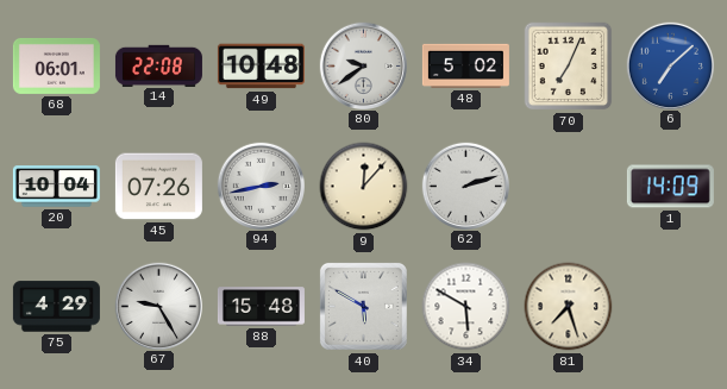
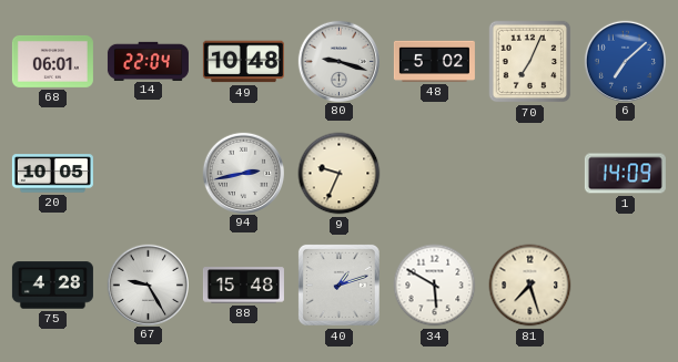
14: 22:08 -> 22:04 (148, 61)
80: 9:39 -> 9:18 (338, 61)
20: 10:04 -> 10:05 (52, 174)
45: 07:26 -> none (158, 187)
9: 12:07 -> 9:34 (340, 174)
62: 2:12 -> none (465, 186)
75: 4:29 -> 4:28 (52, 286)
40: 5:50 -> 1:12 (338, 285)
